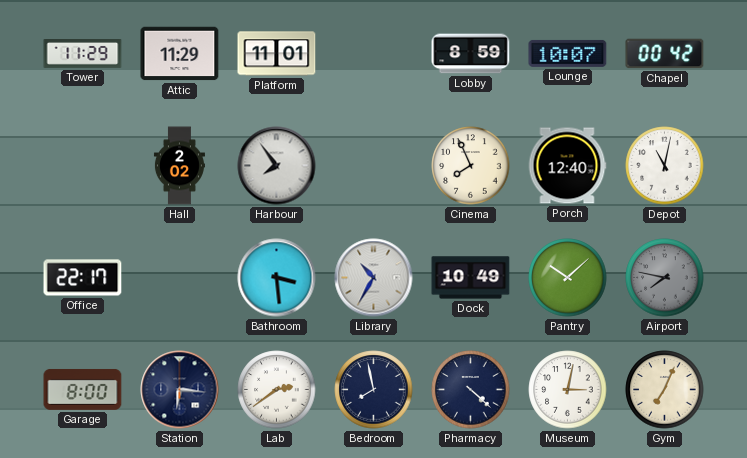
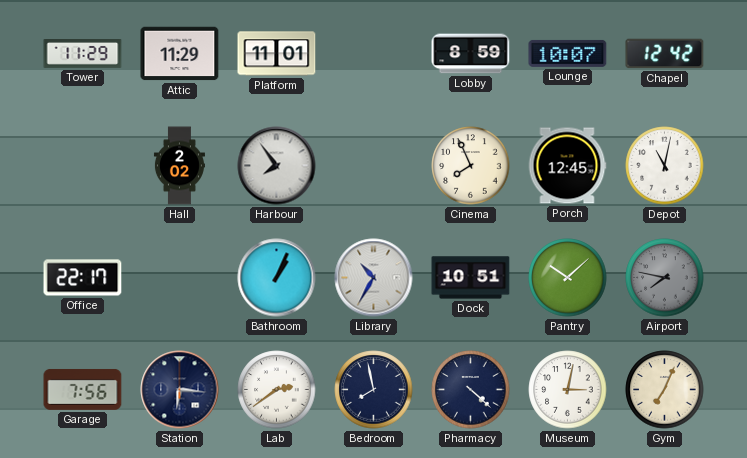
Chapel: 00:42 -> 12:42 (665, 54)
Porch: 12:40 -> 12:45 (567, 166)
Bathroom: 3:29 -> 1:04 (277, 278)
Dock: 10:49 -> 10:51 (471, 278)
Garage: 8:00 -> 7:56 (83, 389)
